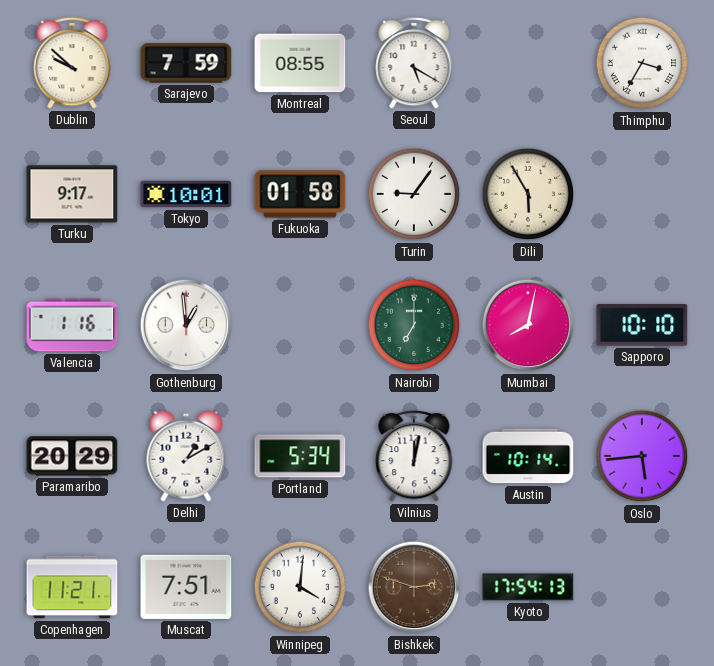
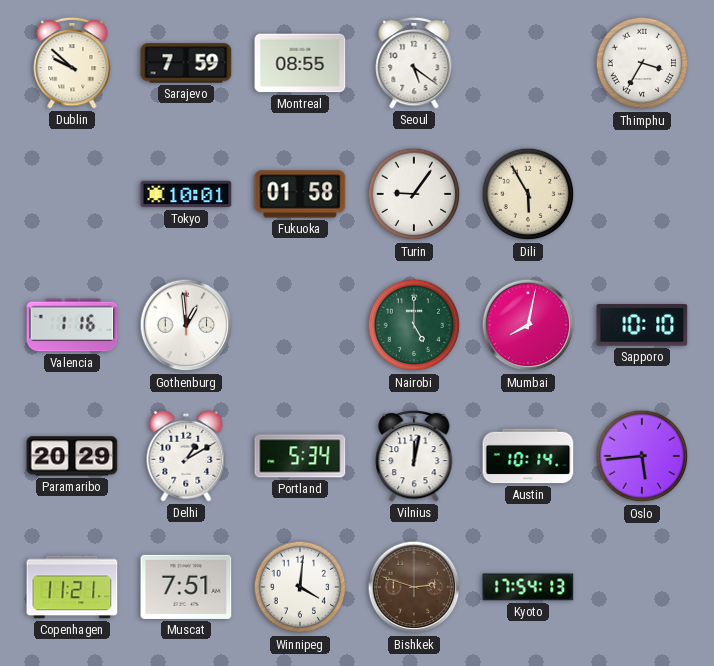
Seoul: 5:20 -> 5:21 (414, 63)
Turku: 9:17 -> none (72, 194)
Nairobi: 7:00 -> 5:00 (414, 325)
